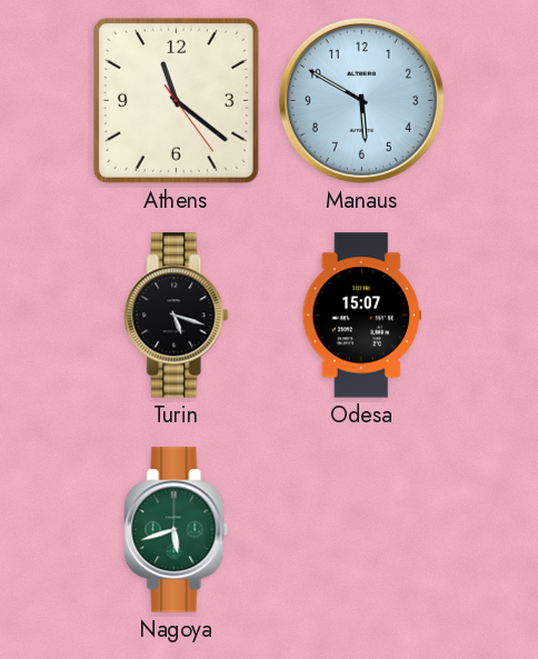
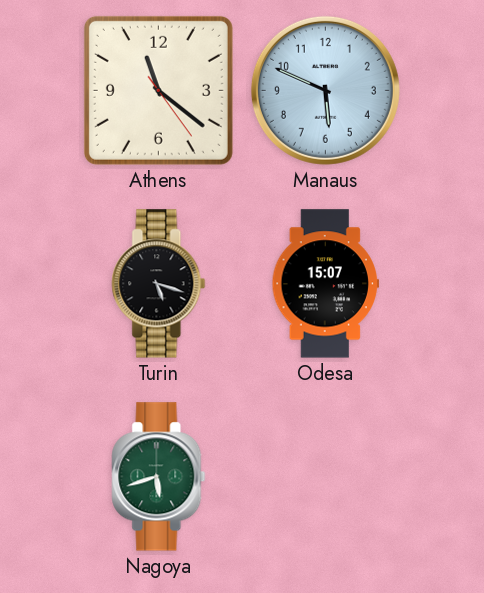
Manaus: 5:50 -> 5:49 (325, 90)
